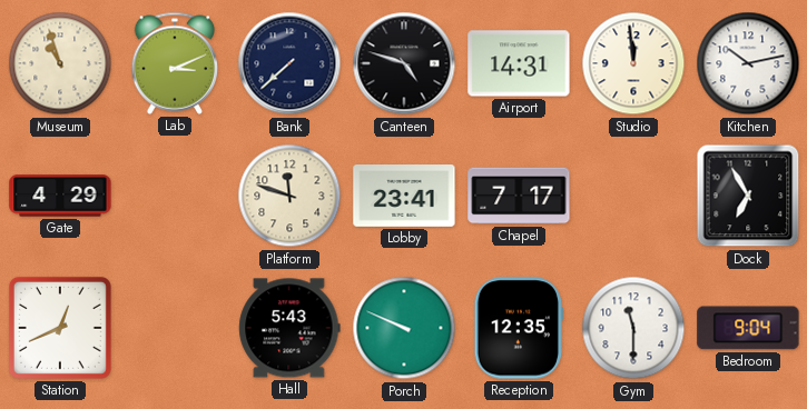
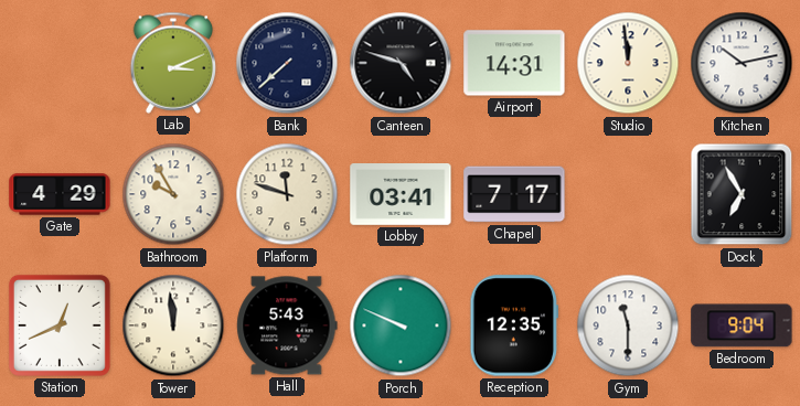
Museum: 10:57 -> none (60, 63)
Bathroom: none -> 9:55 (173, 194)
Lobby: 23:41 -> 03:41 (401, 195)
Tower: none -> 11:59 (173, 325)
